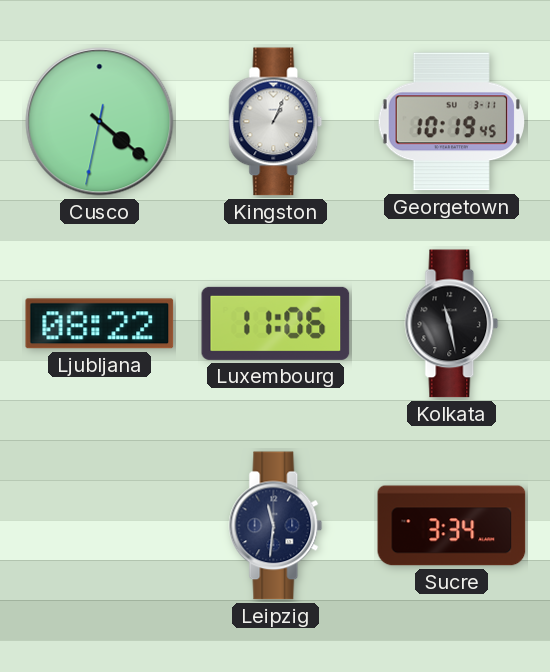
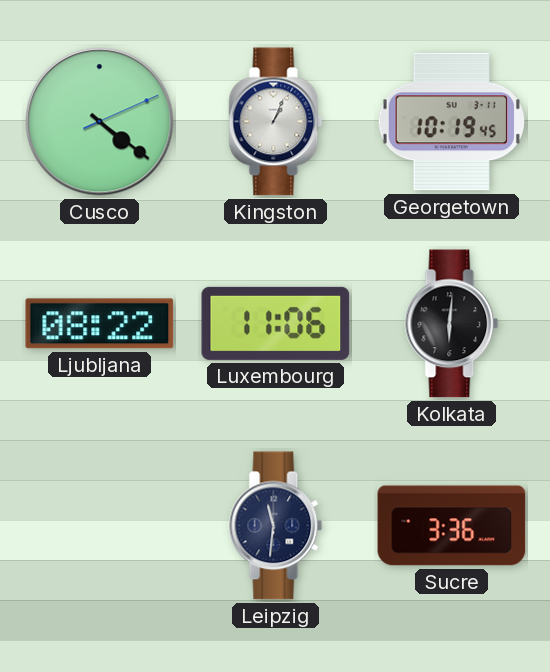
Cusco: 4:21:32 -> 4:21:11 (100, 122)
Kolkata: 11:28 -> 6:01 (452, 324)
Sucre: 3:34 -> 3:36 (452, 526)
